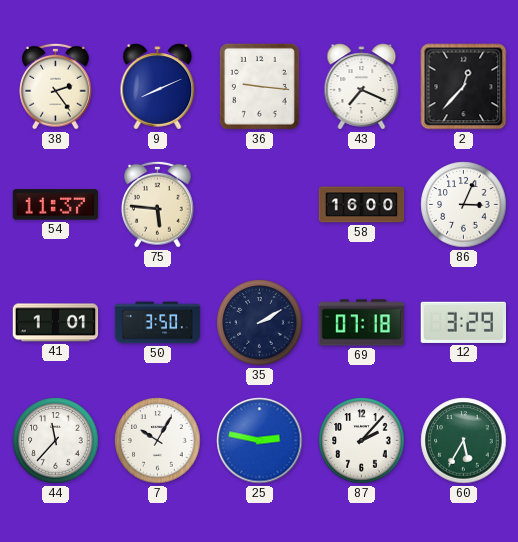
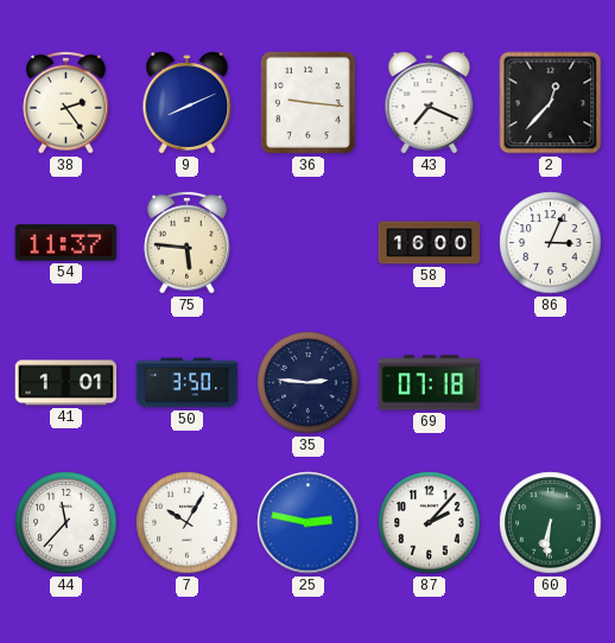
35: 2:10 -> 2:46 (309, 383)
12: 3:29 -> none (463, 322)
60: 5:35 -> 6:31 (551, 523)
